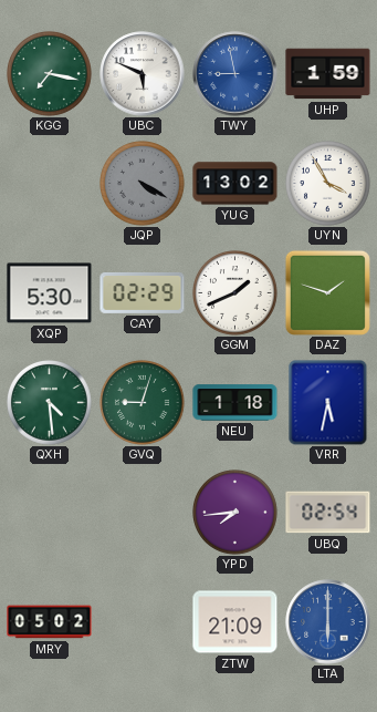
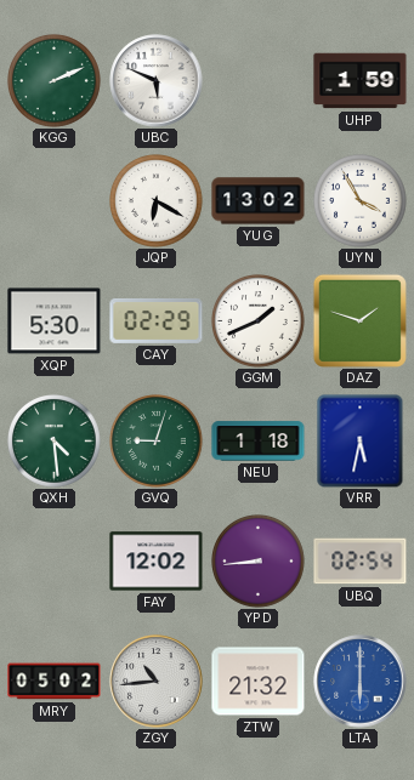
KGG: 7:17 -> 2:11 (55, 81)
TWY: 8:58 -> none (235, 74)
JQP: 4:20 -> 6:20 (157, 201)
JQP dial: grey -> white (157, 201)
FAY: none -> 12:02 (157, 562)
YPD: 7:44 -> 8:44 (259, 562)
ZGY: none -> 10:44 (157, 682)
ZTW: 21:09 -> 21:32 (259, 682)
